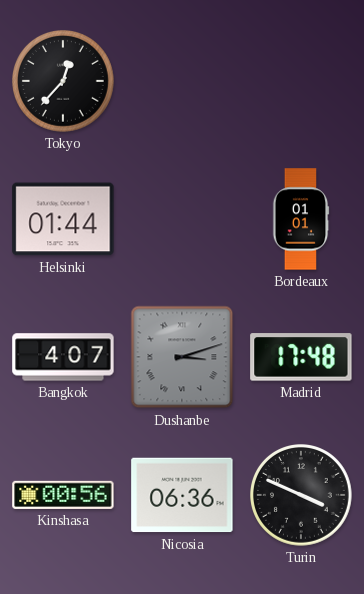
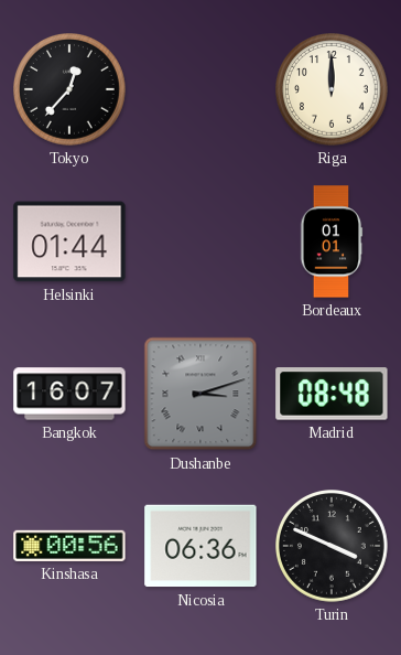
Riga: none -> 12:00 (333, 90)
Bangkok: 4:07 -> 16:07 (69, 394)
Madrid: 17:48 -> 08:48 (332, 394)
